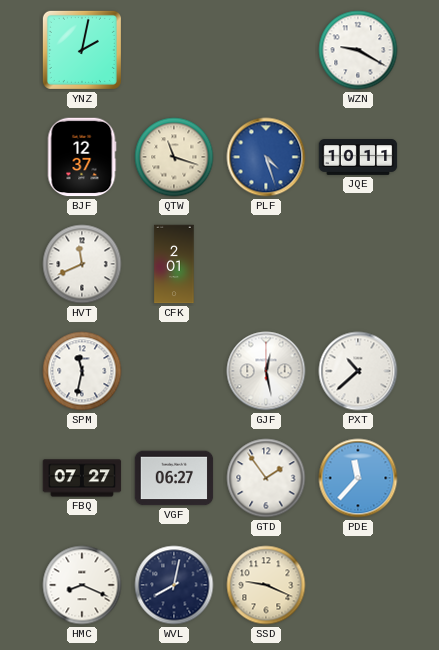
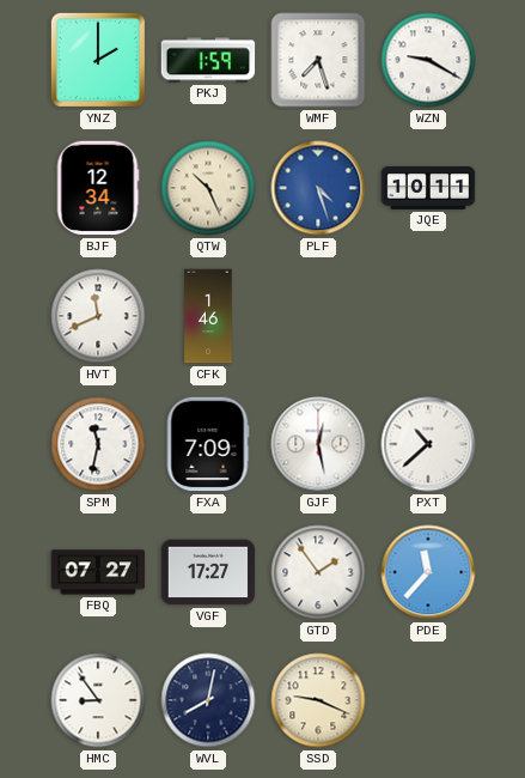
YNZ: 2:02 -> 2:00 (98, 60)
PKJ: none -> 1:59 (208, 60)
WMF: none -> 7:27 (318, 60)
BJF: 12:37 -> 12:34 (98, 188)
QTW: 11:18 -> 10:26 (208, 188)
CFK: 2:01 -> 1:46 (208, 316)
FXA: none -> 7:09 (208, 444)
VGF: 06:27 -> 17:27 (208, 572)
HMC: 8:19 -> 8:54 (98, 700)
